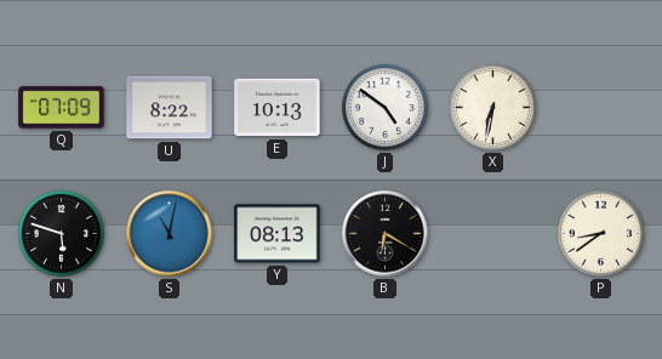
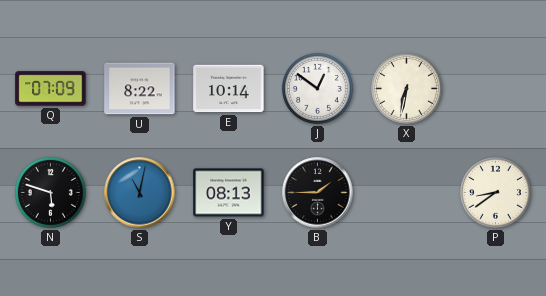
E: 10:13 -> 10:14 (229, 89)
J: 4:51 -> 12:51 (317, 88)
B: 6:20 -> 1:45 (318, 193)
